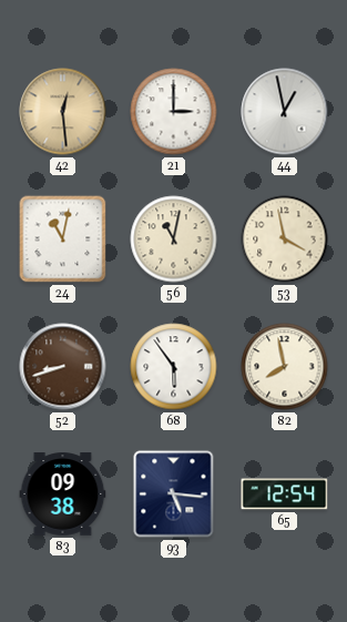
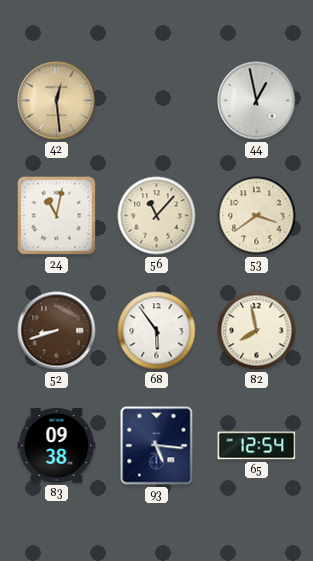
21: 3:00 -> none (174, 112)
56: 11:02 -> 11:07 (157, 216)
53: 3:58 -> 3:39 (257, 216)
